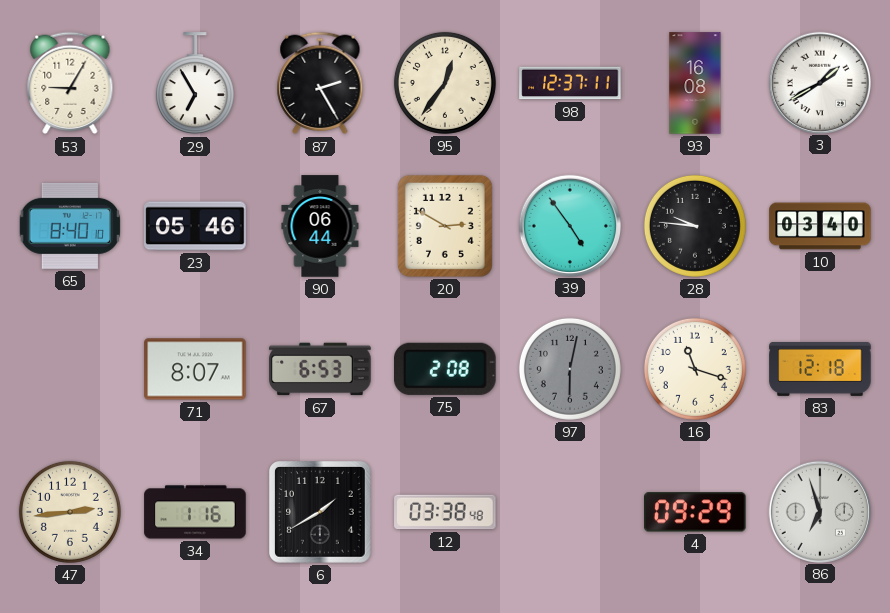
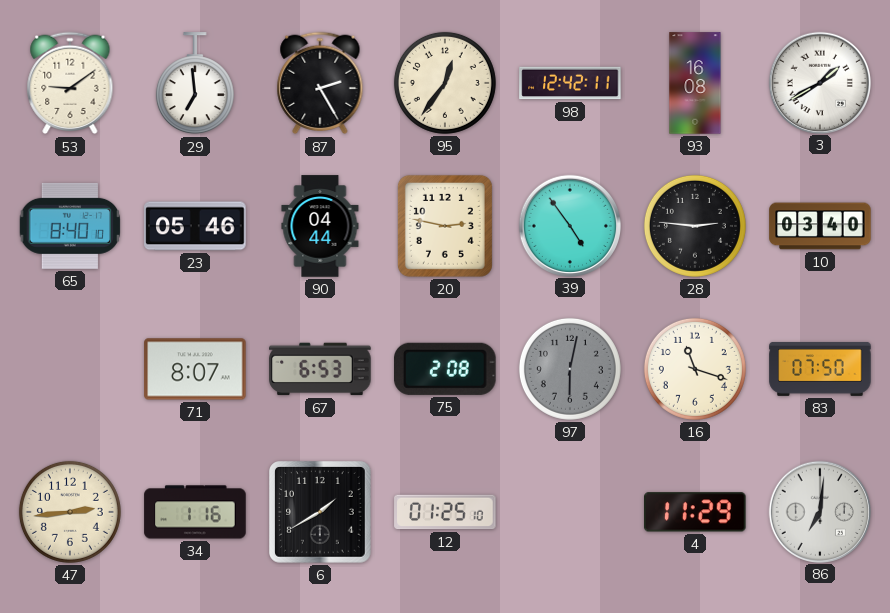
53: 9:05 -> 9:09 (70, 83)
29: 6:55 -> 6:59 (195, 84)
98: 12:37 -> 12:42 (570, 83)
90: 06:44 -> 04:44 (320, 226)
20: 2:50 -> 2:47 (445, 226)
28: 9:46 -> 2:46 (695, 226)
83: 12:18 -> 07:50 (820, 369)
12: 03:38 -> 01:25 (445, 512)
4: 09:29 -> 11:29 (695, 512)
86: 6:57 -> 7:01 (819, 511)
